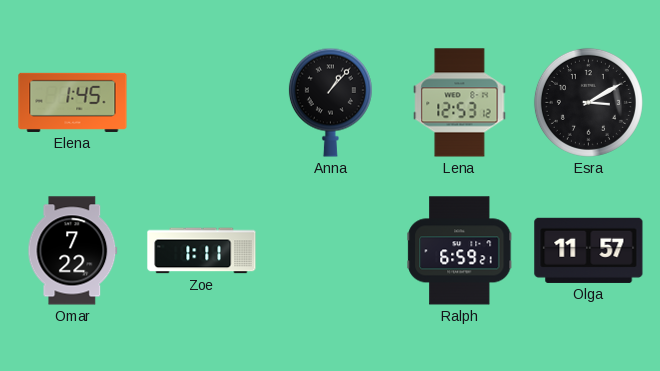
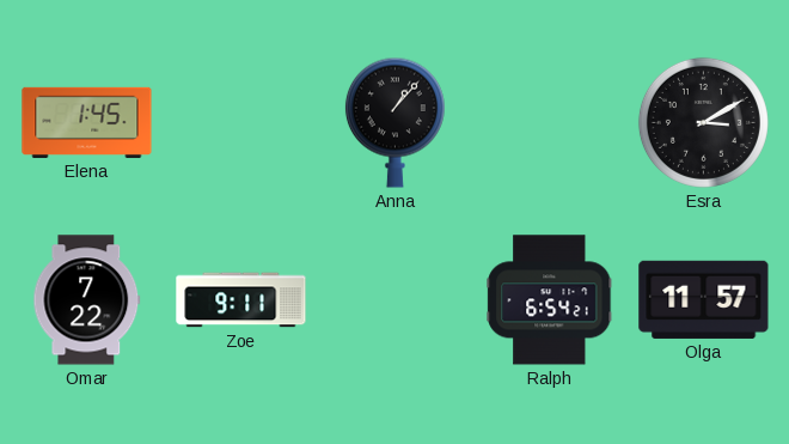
Lena: 12:53 -> none (460, 103)
Zoe: 1:11 -> 9:11 (241, 300)
Ralph: 6:59 -> 6:54 (550, 300)
